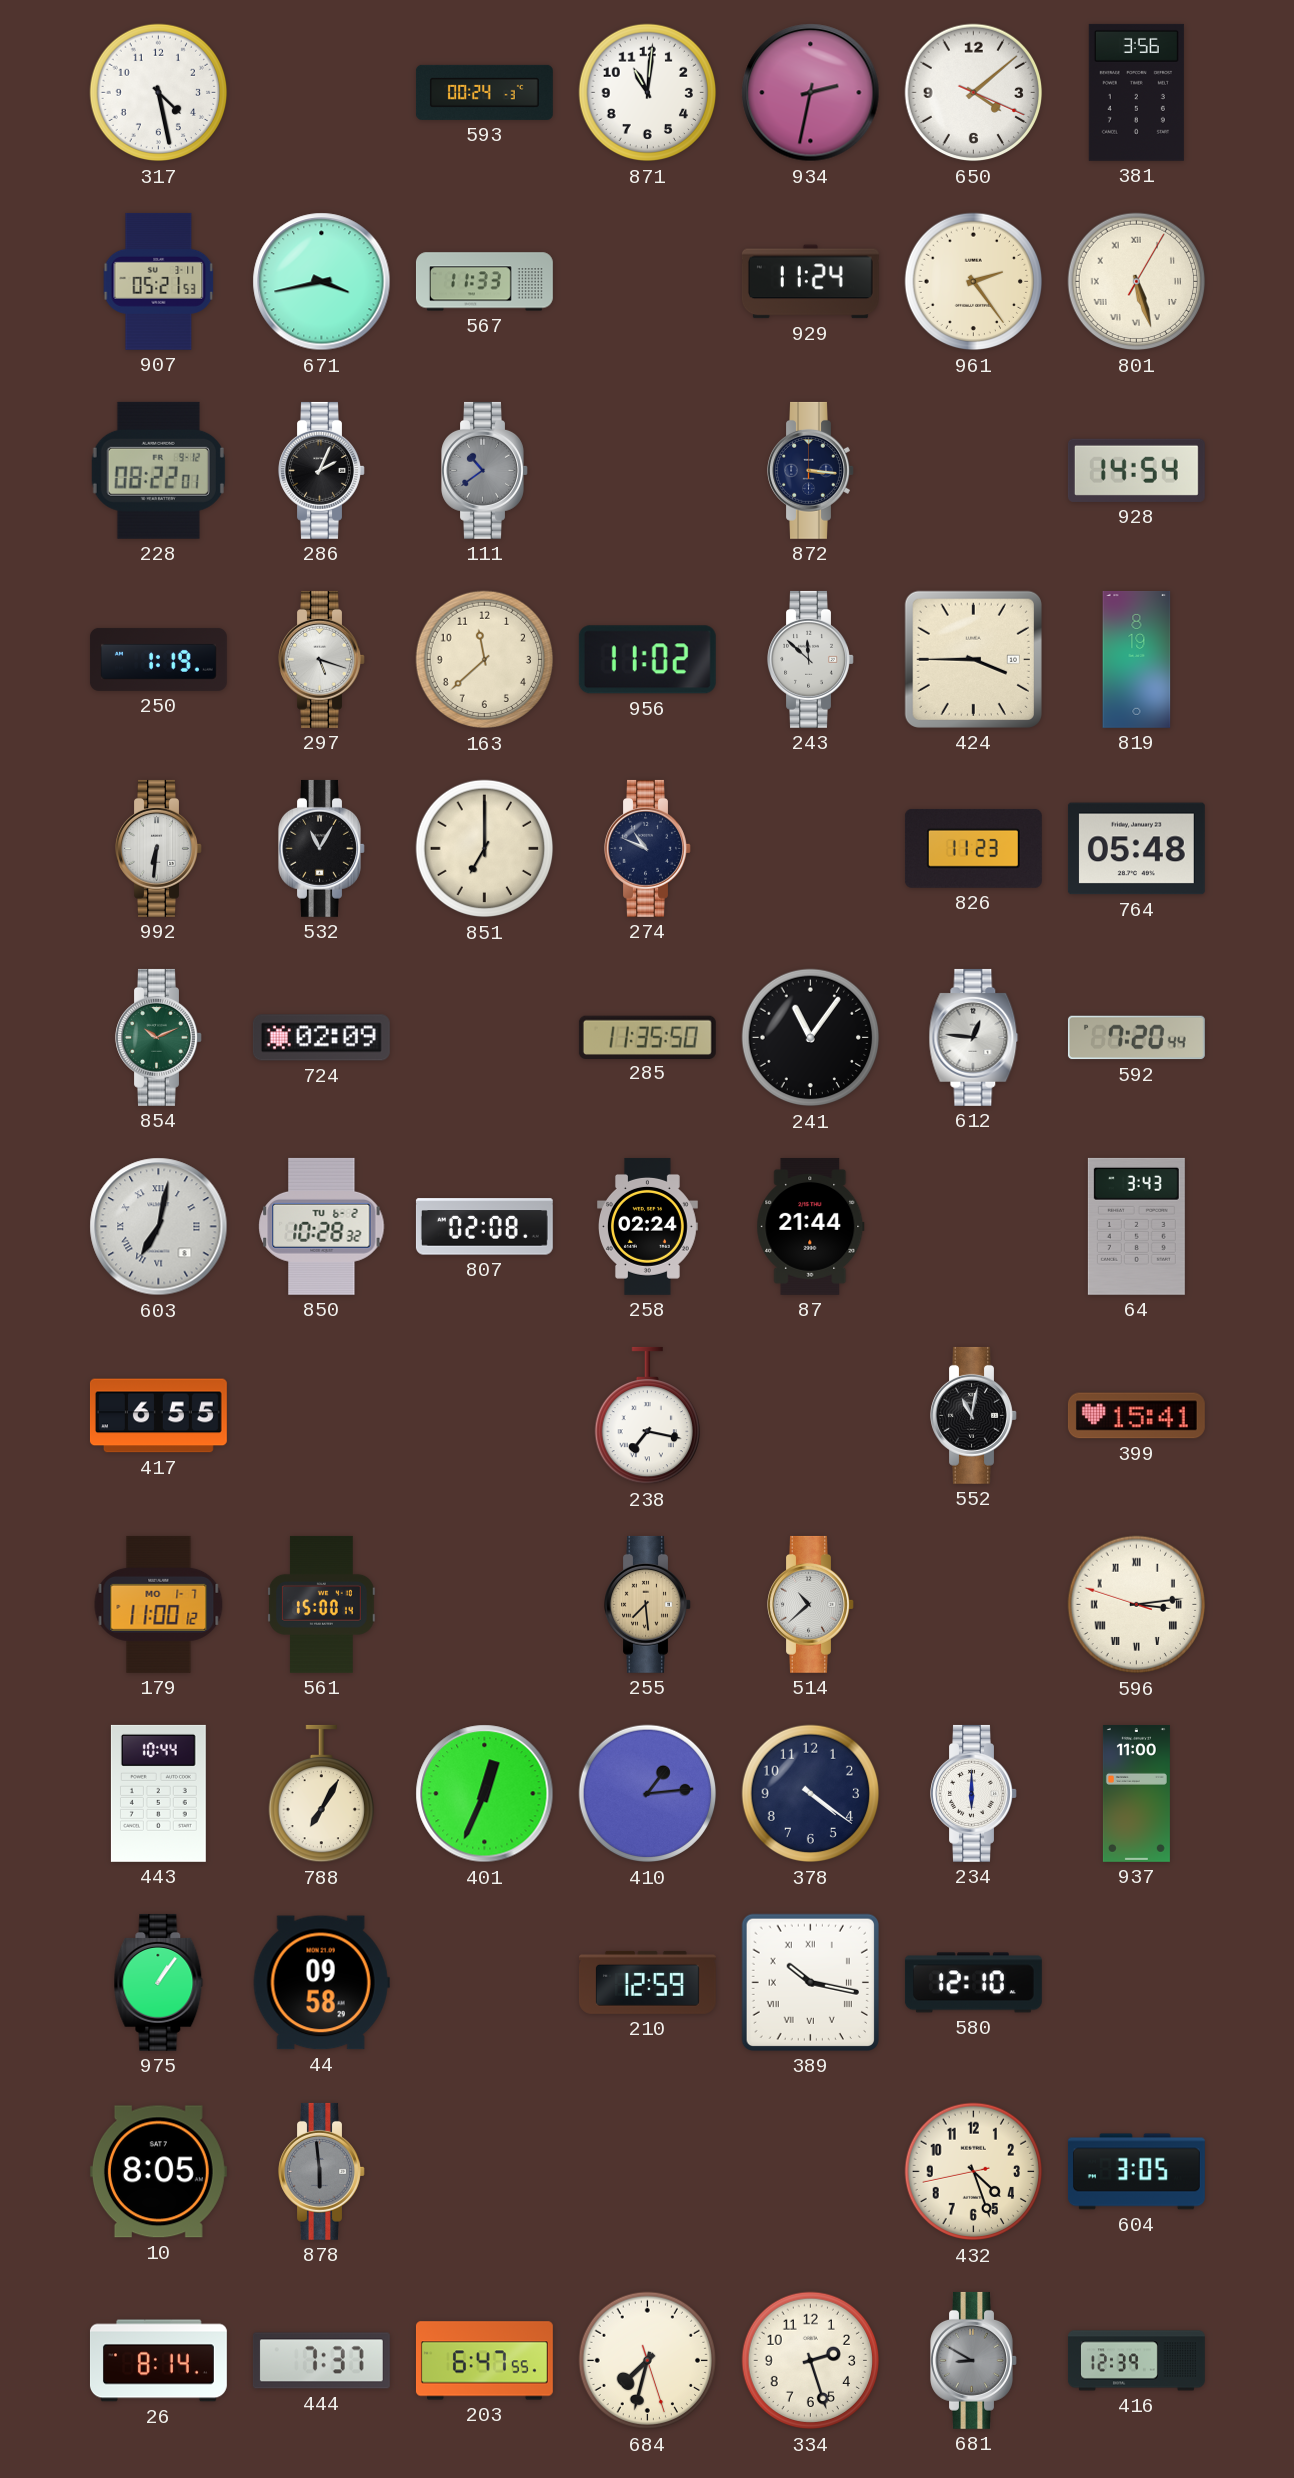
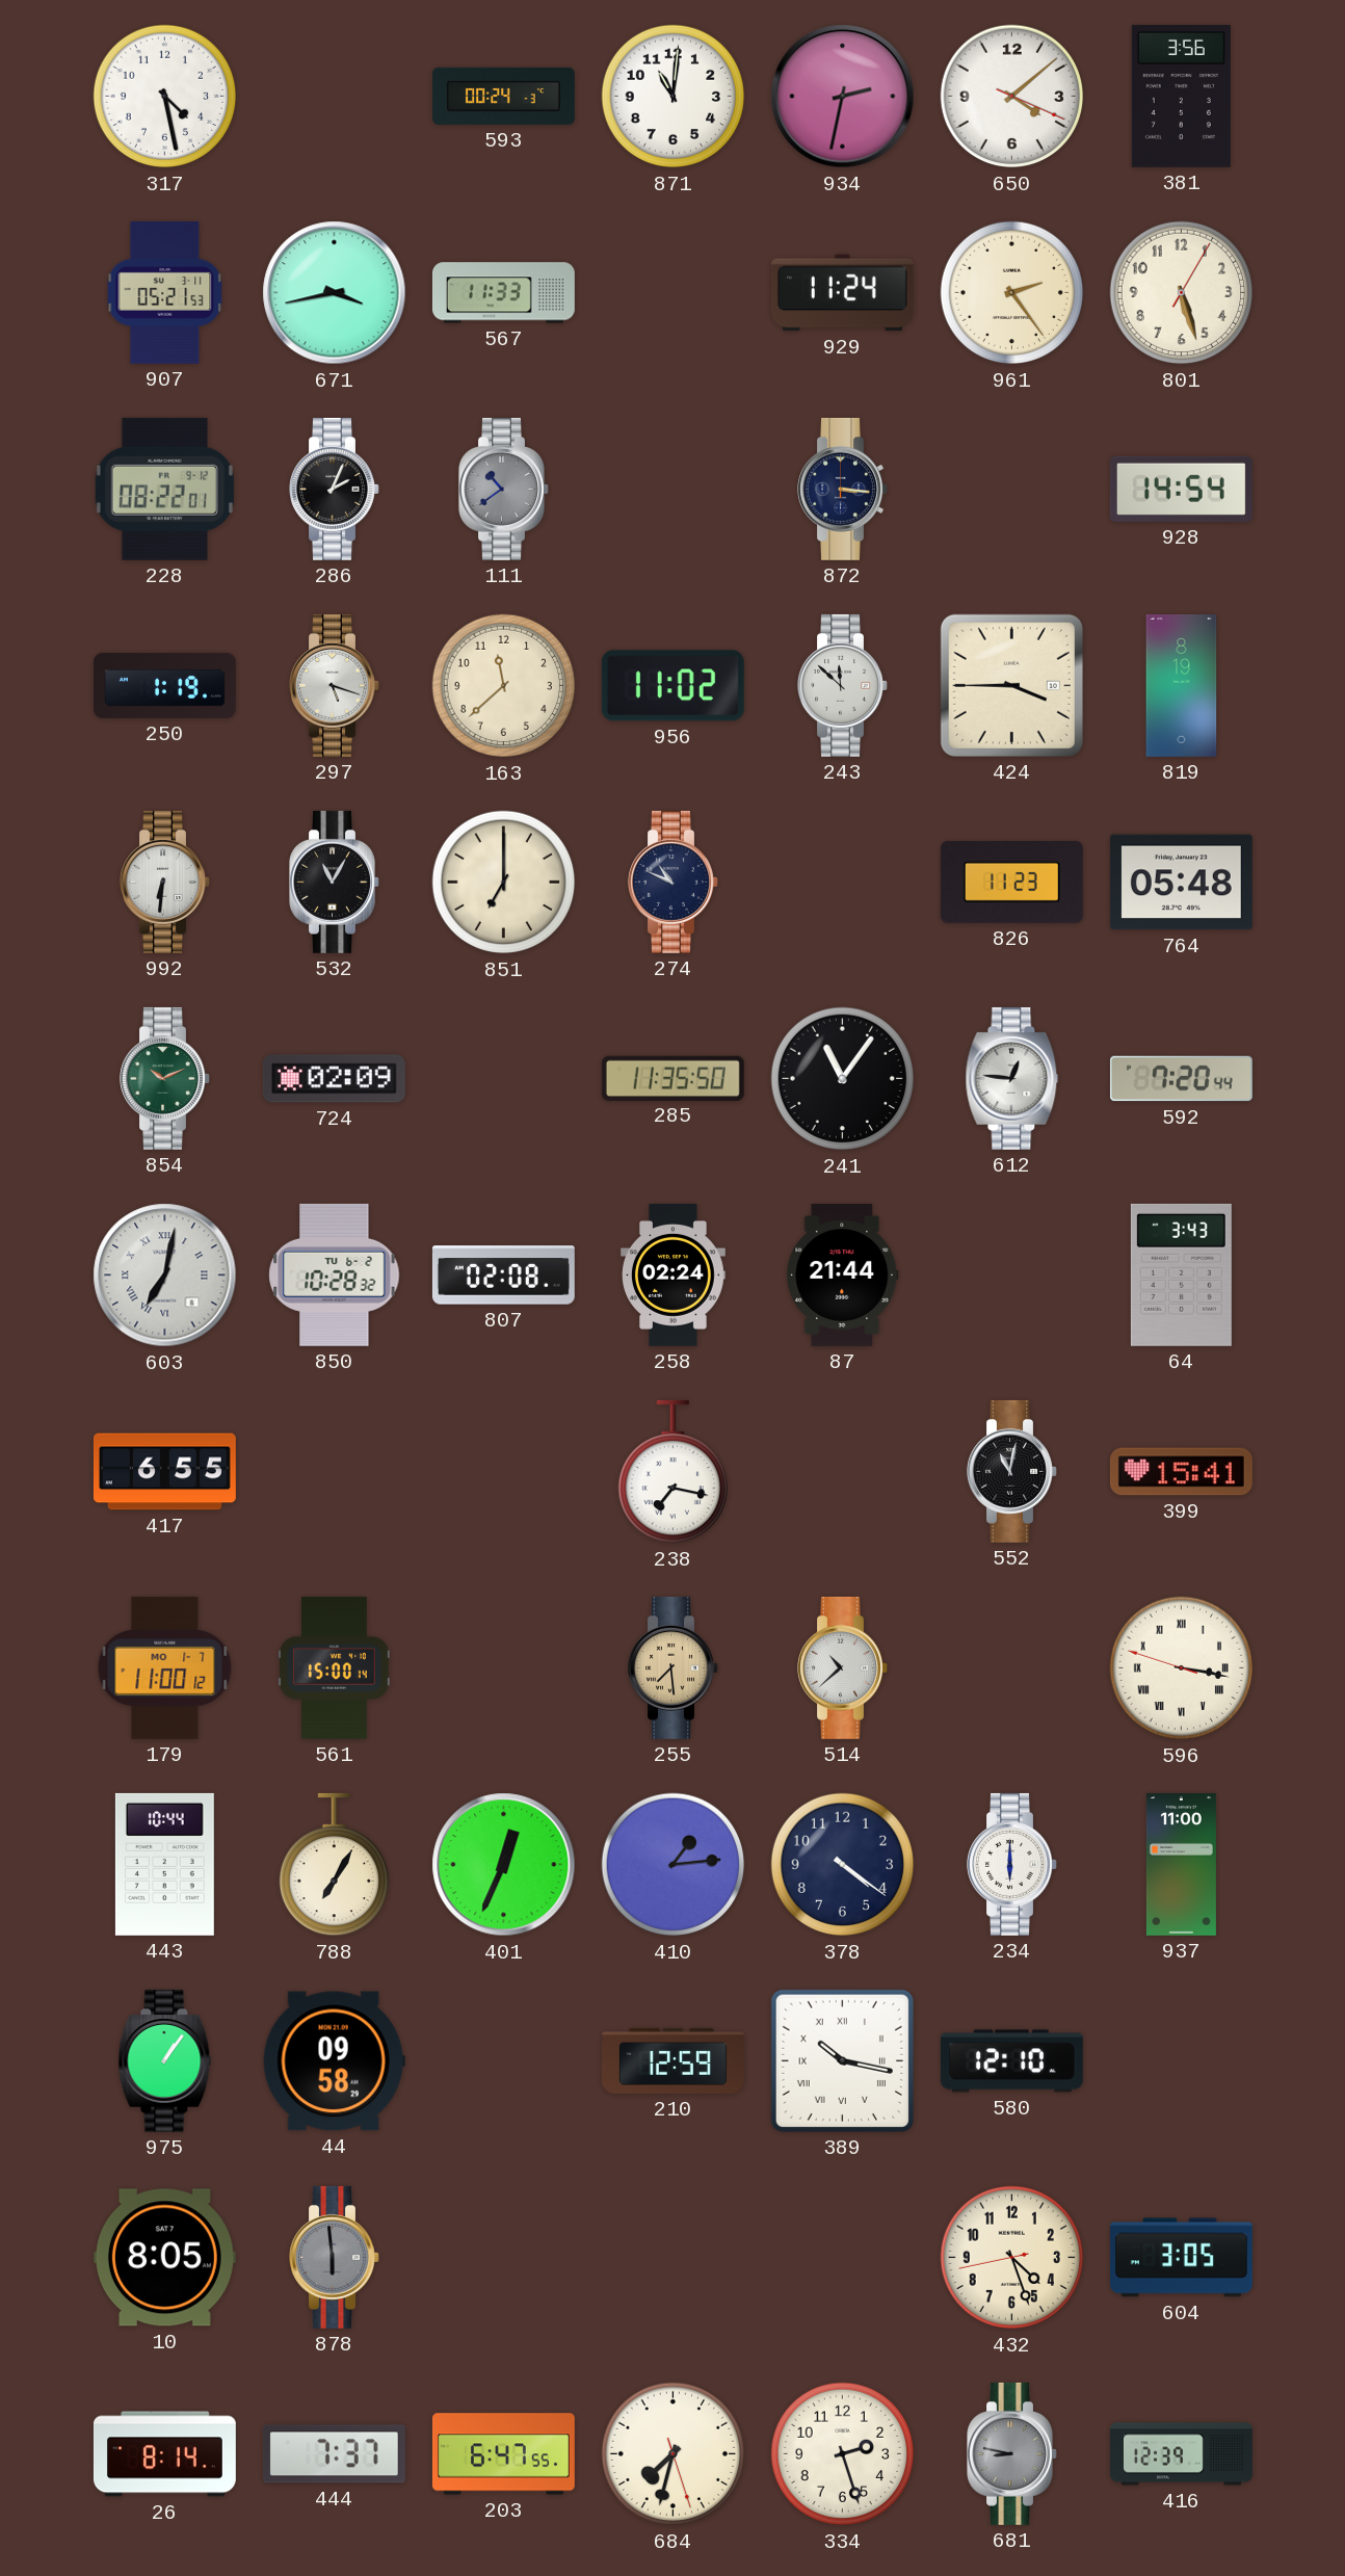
801 numerals: Roman -> Arabic (1182, 293)
596: 3:13 -> 3:16 (1182, 1668)
681: 8:50 -> 8:47 (1012, 2453)
